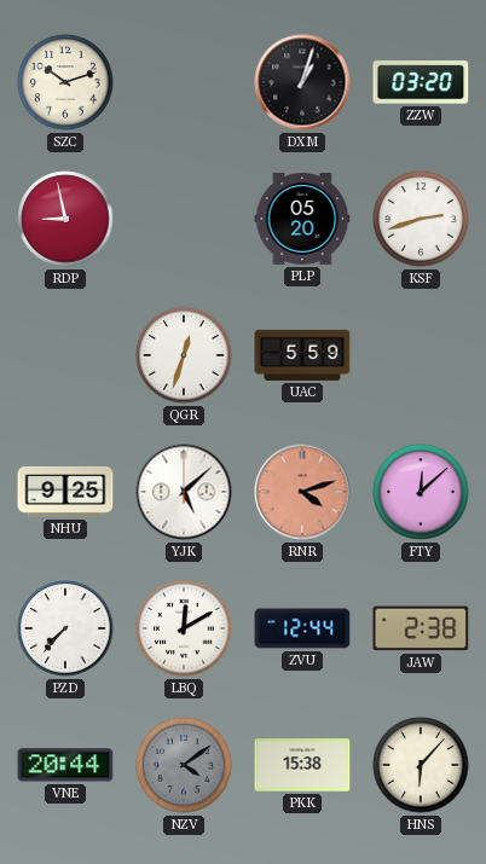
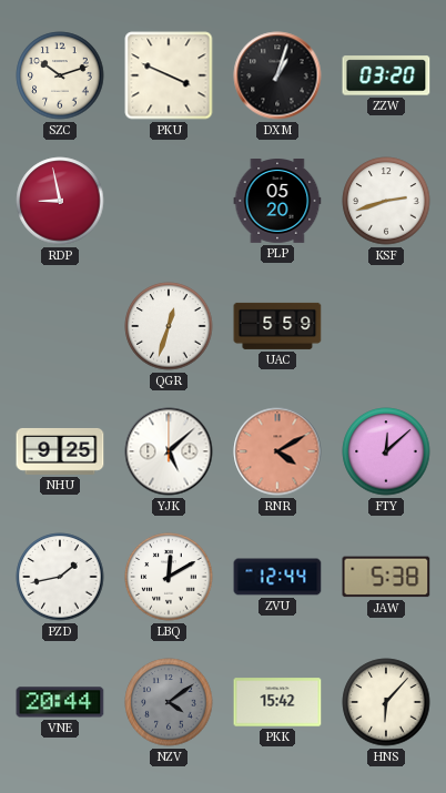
PKU: none -> 3:49 (169, 75)
RNR: 4:12 -> 4:10 (277, 451)
PZD: 7:37 -> 1:43 (60, 577)
JAW: 2:38 -> 5:38 (386, 577)
PKK: 15:38 -> 15:42 (277, 702)
